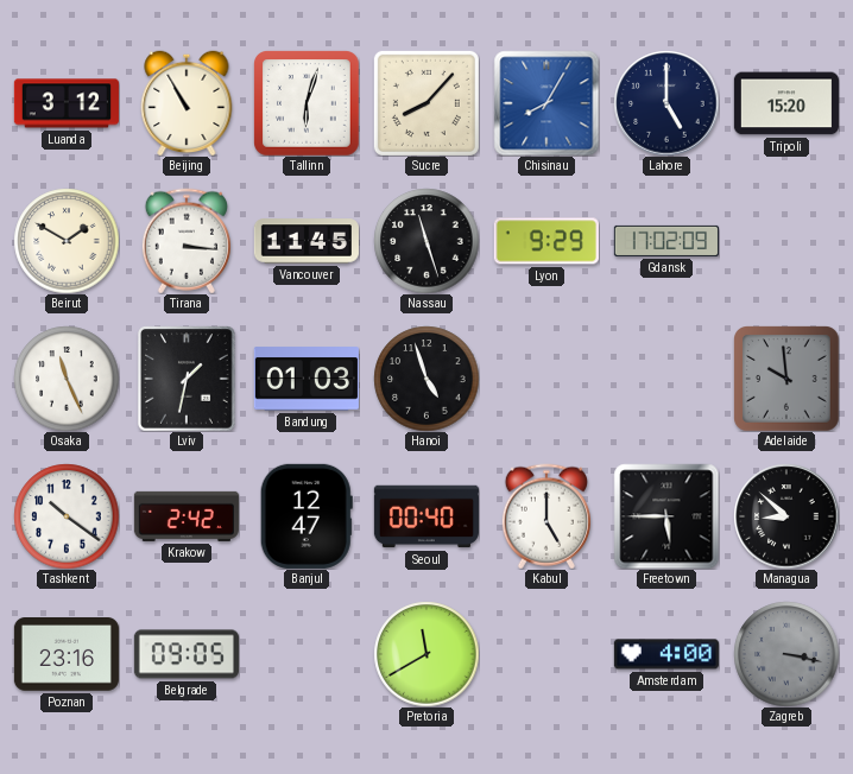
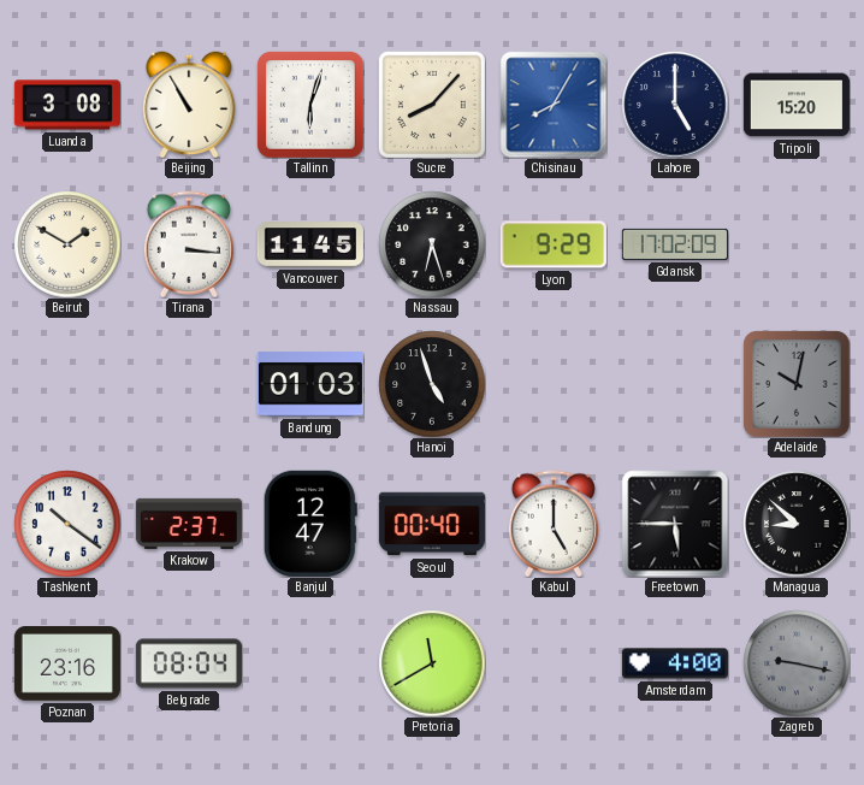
Luanda: 3:12 -> 3:08 (67, 105)
Nassau: 11:27 -> 6:27 (432, 244)
Osaka: 11:26 -> none (67, 379)
Lviv: 1:32 -> none (188, 379)
Adelaide: 9:59 -> 10:02 (797, 384)
Krakow: 2:42 -> 2:37 (189, 524)
Belgrade: 09:05 -> 08:04 (189, 663)
Zagreb: 3:17 -> 9:17 (797, 663)
